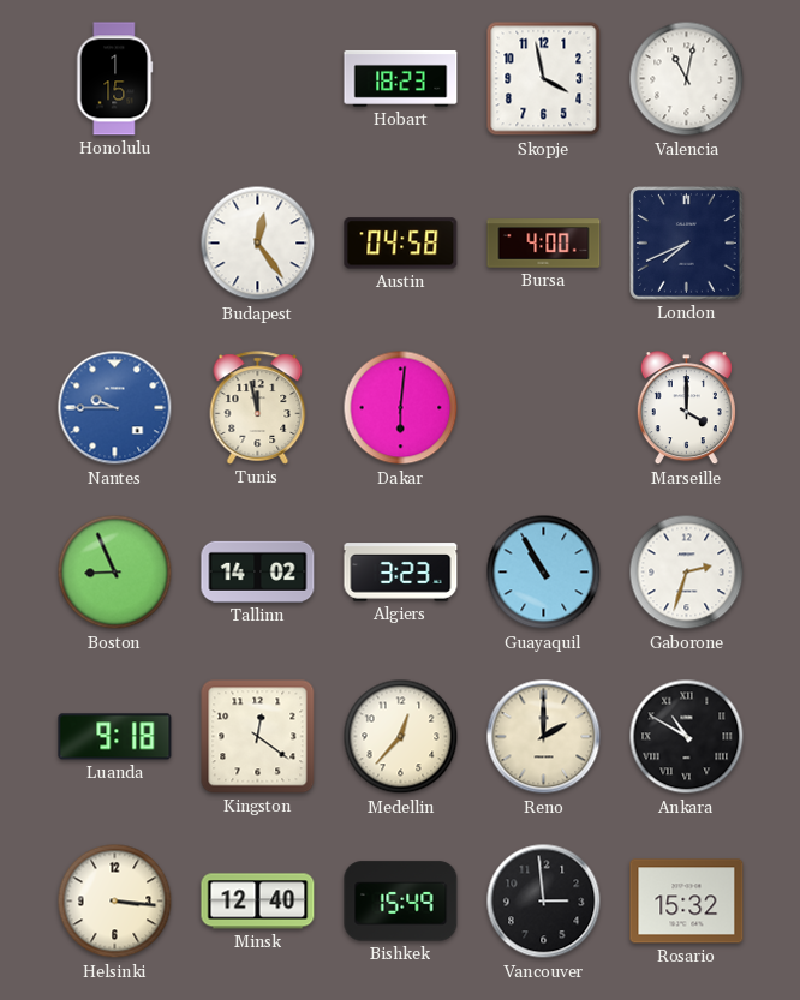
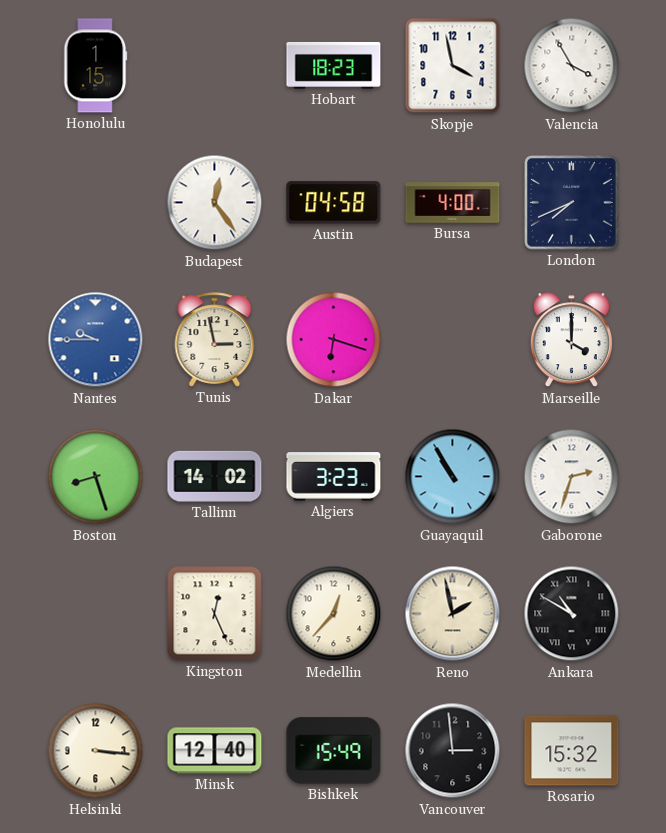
Valencia: 11:02 -> 3:55 (572, 66)
Tunis: 11:58 -> 2:58 (215, 340)
Dakar: 6:01 -> 6:18 (334, 340)
Boston: 8:56 -> 8:27 (96, 477)
Luanda: 9:18 -> none (115, 737)
Kingston: 12:21 -> 12:26 (215, 614)
Reno: 2:00 -> 1:58 (453, 614)
